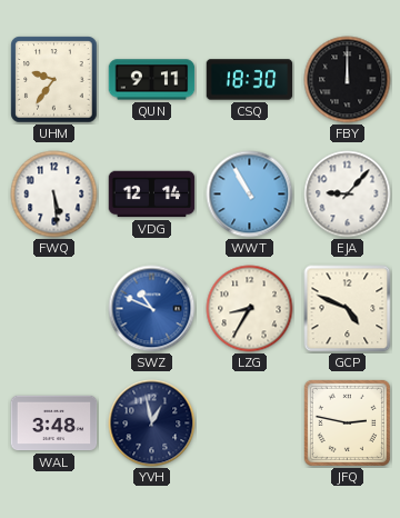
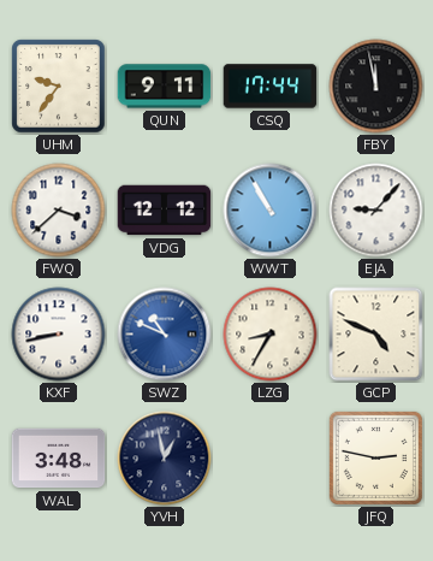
CSQ: 18:30 -> 17:44 (271, 87)
FBY: 12:00 -> 11:58 (376, 87)
FWQ: 5:29 -> 3:38 (59, 211)
VDG: 12:14 -> 12:12 (165, 211)
KXF: none -> 8:43 (59, 335)
